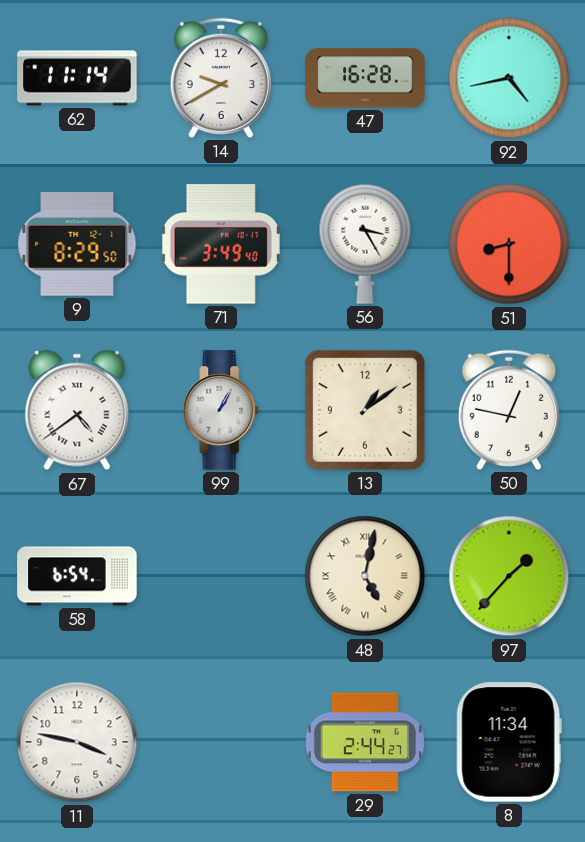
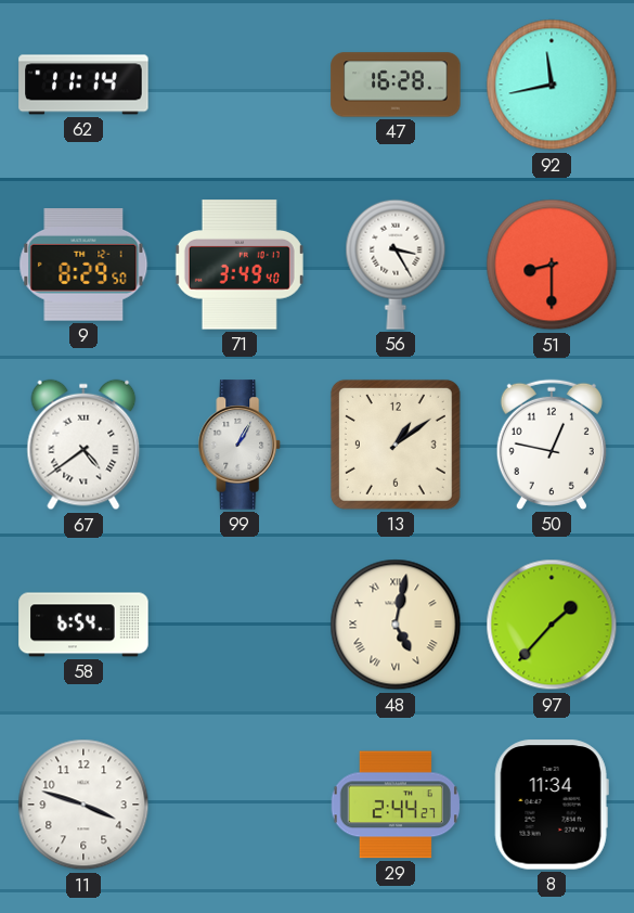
14: 9:40 -> none (221, 78)
92: 4:43 -> 11:43 (552, 85)
11: 3:47 -> 3:48 (83, 805)
